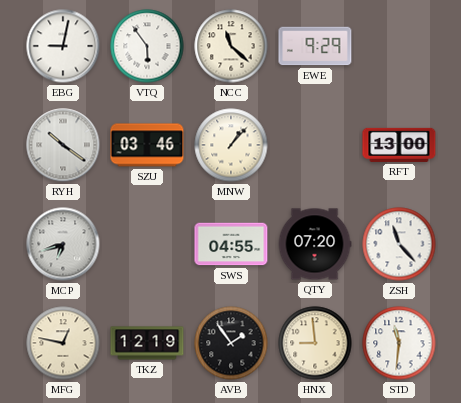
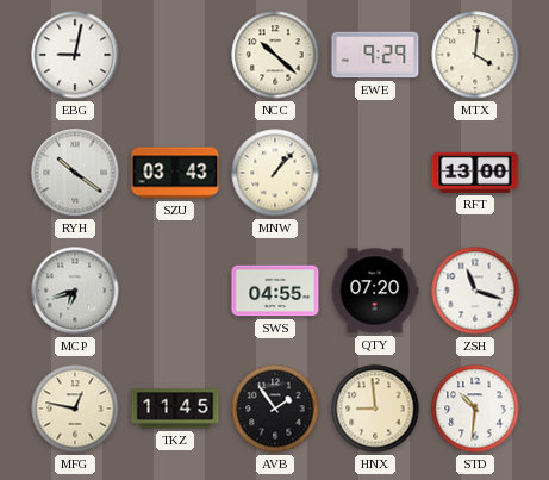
VTQ: 5:54 -> none (147, 46)
NCC: 11:22 -> 10:22 (275, 55)
MTX: none -> 4:01 (475, 55)
SZU: 03:46 -> 03:43 (175, 173)
ZSH: 11:23 -> 11:18 (475, 291)
TKZ: 12:19 -> 11:45 (175, 409)
STD: 11:31 -> 10:31 (475, 409)
